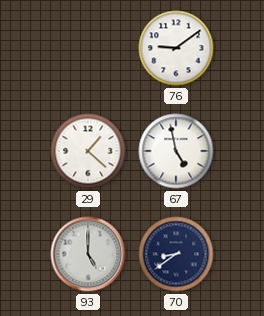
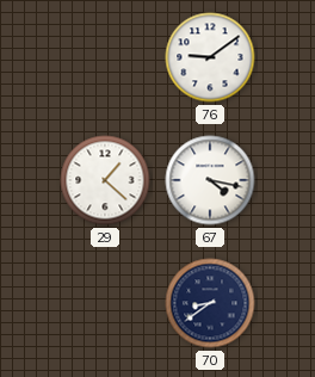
67: 4:58 -> 4:17 (210, 180)
93: 5:00 -> none (88, 254)
